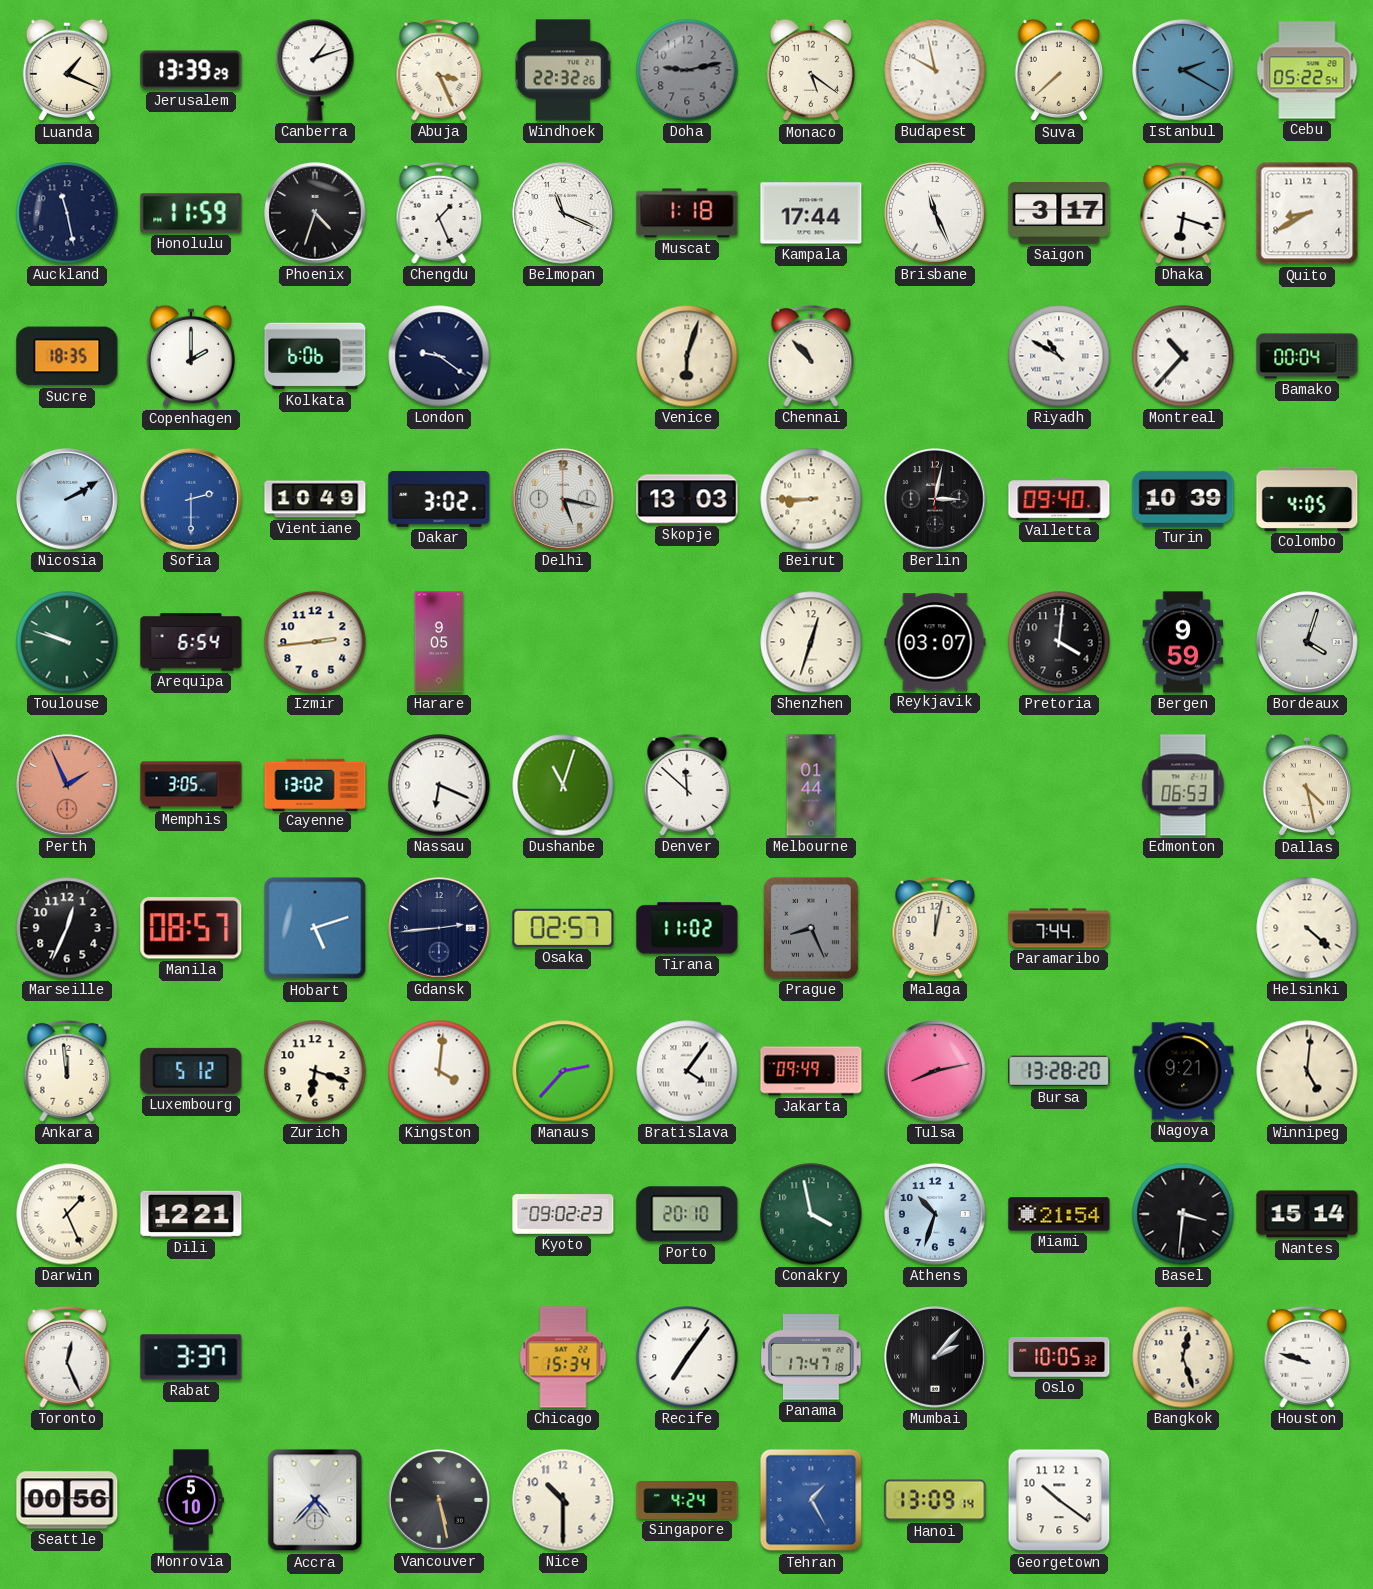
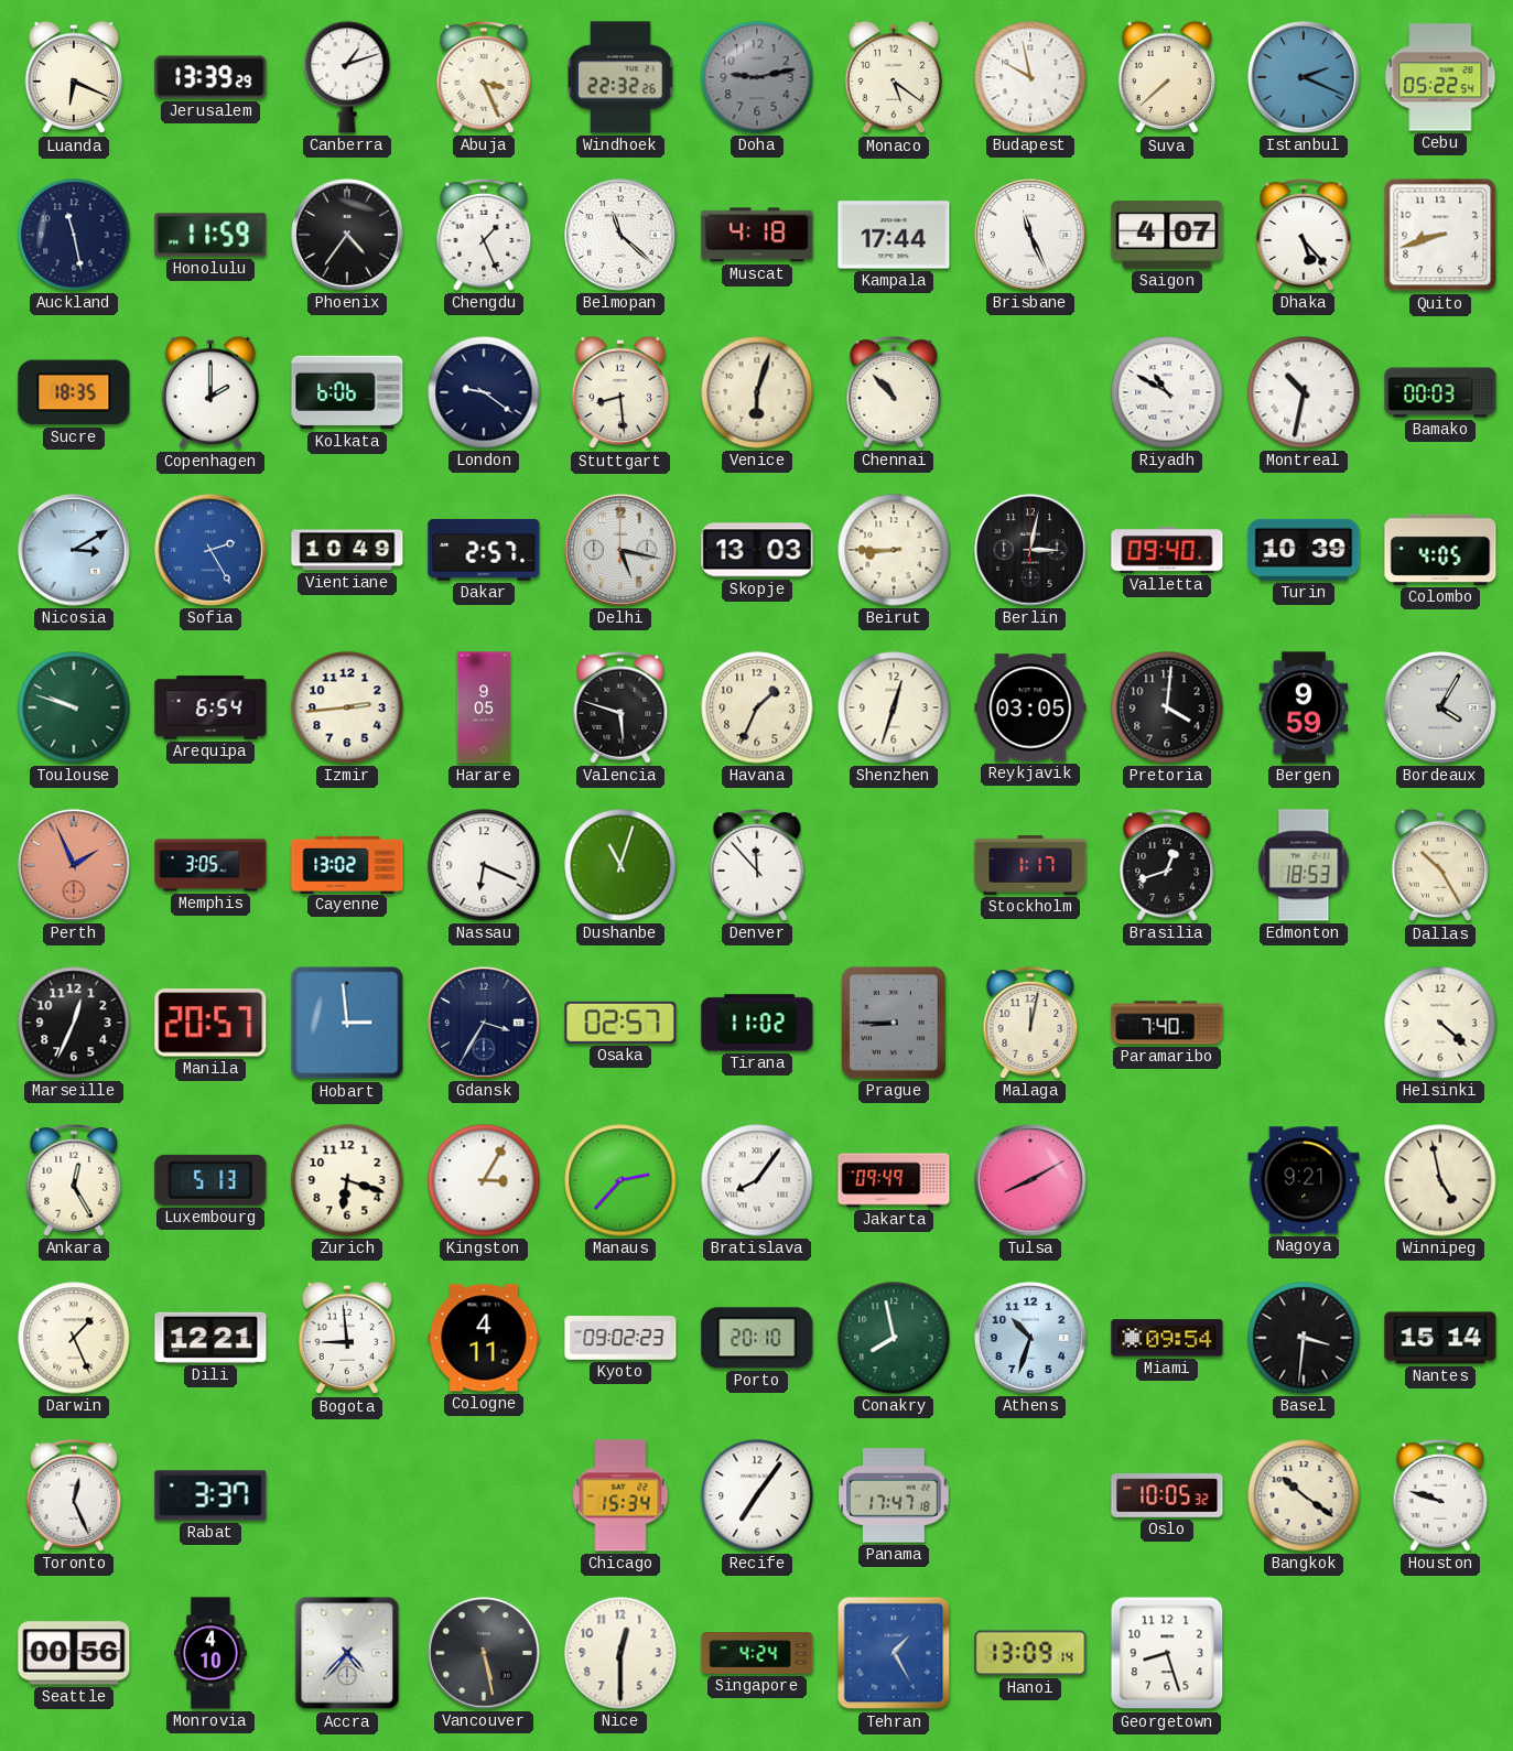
Luanda: 1:19 -> 6:19 (73, 77)
Istanbul: 2:20 -> 2:19 (1304, 77)
Phoenix: 4:33 -> 4:36 (347, 235)
Belmopan: 11:19 -> 11:22 (620, 235)
Muscat: 1:18 -> 4:18 (757, 235)
Saigon: 3:17 -> 4:07 (1167, 236)
Dhaka: 6:18 -> 5:23 (1304, 235)
Quito: 8:40 -> 8:42 (1440, 235)
Stuttgart: none -> 8:29 (619, 392)
Montreal: 10:37 -> 10:32 (1304, 392)
Bamako: 00:04 -> 00:03 (1440, 392)
Nicosia: 2:10 -> 3:10 (74, 550)
Sofia: 2:30 -> 2:25 (210, 550)
Dakar: 3:02 -> 2:57 (484, 550)
Valencia: none -> 5:48 (620, 707)
Havana: none -> 1:34 (757, 707)
Reykjavik: 03:07 -> 03:05 (1030, 707)
Bordeaux: 4:03 -> 4:05 (1440, 707)
Denver: 11:52 -> 11:53 (757, 865)
Melbourne: 01:44 -> none (811, 785)
Stockholm: none -> 1:17 (1030, 865)
Brasilia: none -> 12:42 (1167, 865)
Edmonton: 06:53 -> 18:53 (1304, 865)
Dallas: 4:28 -> 10:25 (1439, 865)
Manila: 08:57 -> 20:57 (210, 1023)
Hobart: 5:12 -> 2:59 (347, 1023)
Gdansk: 2:44 -> 3:35 (484, 1023)
Prague: 8:26 -> 8:45 (894, 1023)
Paramaribo: 7:44 -> 7:40 (1167, 1023)
Ankara: 11:59 -> 12:25 (74, 1180)
Luxembourg: 5:12 -> 5:13 (210, 1180)
Kingston: 4:01 -> 3:05 (484, 1180)
Bratislava: 4:06 -> 8:06 (757, 1180)
Tulsa: 8:13 -> 8:10 (1030, 1180)
Bursa: 13:28 -> none (1059, 1071)
Winnipeg: 5:01 -> 4:58 (1440, 1180)
Bogota: none -> 8:59 (346, 1338)
Cologne: none -> 4:11 (484, 1338)
Conakry: 3:58 -> 7:58 (894, 1338)
Miami: 21:54 -> 09:54 (1167, 1338)
Mumbai: 2:07 -> none (935, 1357)
Bangkok: 12:27 -> 10:21 (1304, 1495)
Monrovia: 5:10 -> 4:10 (210, 1653)
Nice: 10:30 -> 12:30 (620, 1653)
Georgetown: 10:21 -> 8:27 (1167, 1653)
